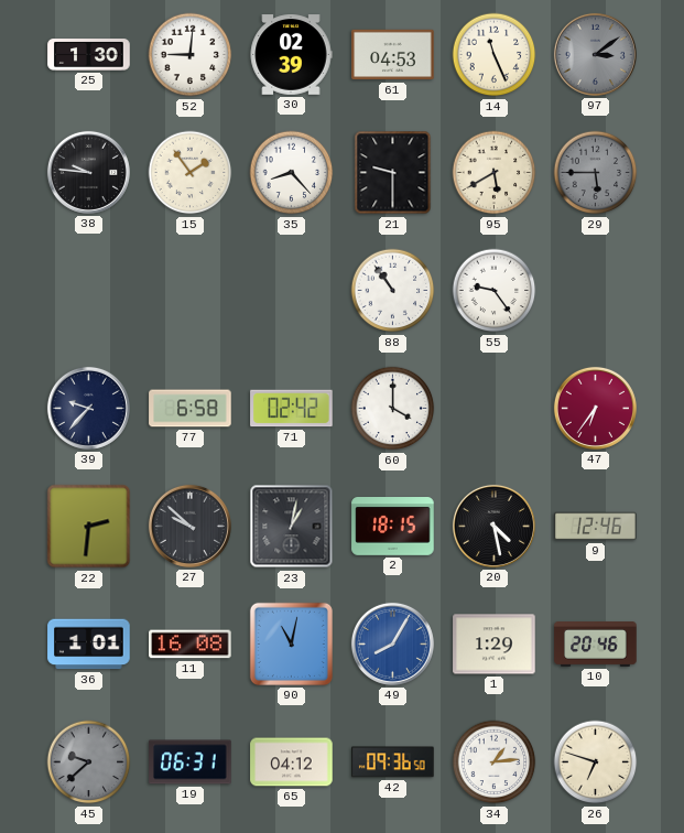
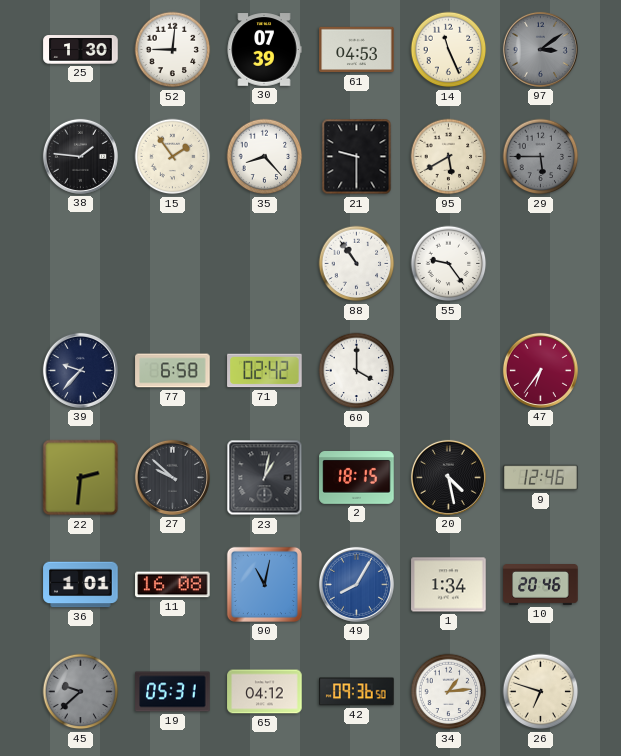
30: 02:39 -> 07:39 (264, 50)
38: 9:46 -> 1:46 (80, 156)
1: 1:29 -> 1:34 (449, 585)
19: 06:31 -> 05:31 (173, 692)
